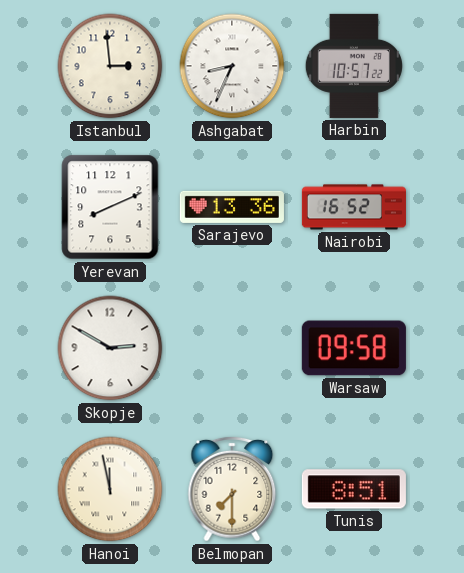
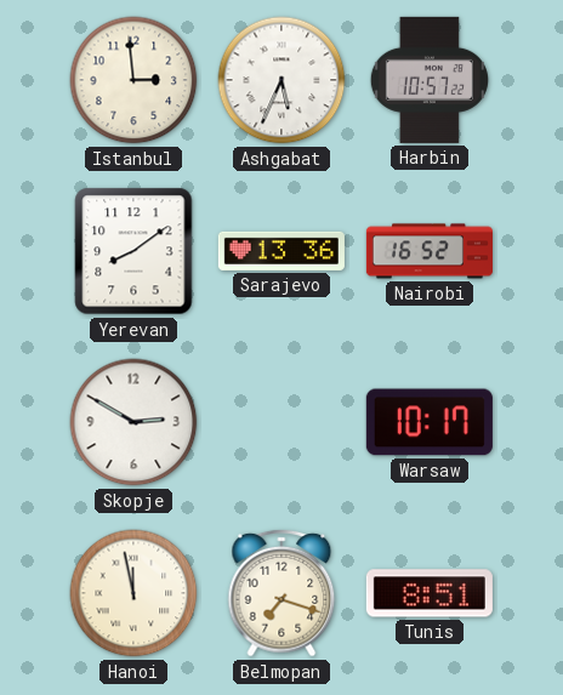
Ashgabat: 8:34 -> 5:34 (281, 80)
Yerevan: 8:11 -> 8:09 (133, 251)
Warsaw: 09:58 -> 10:17 (430, 422)
Belmopan: 7:30 -> 7:18 (281, 593)
